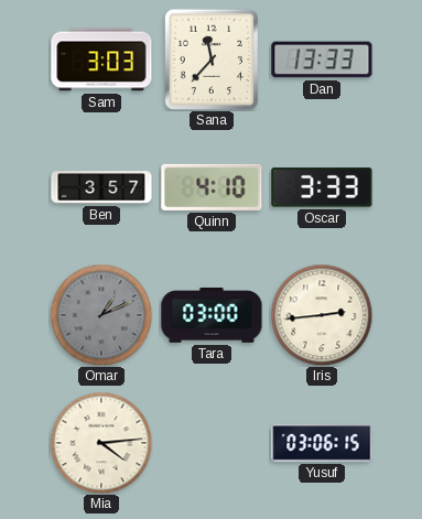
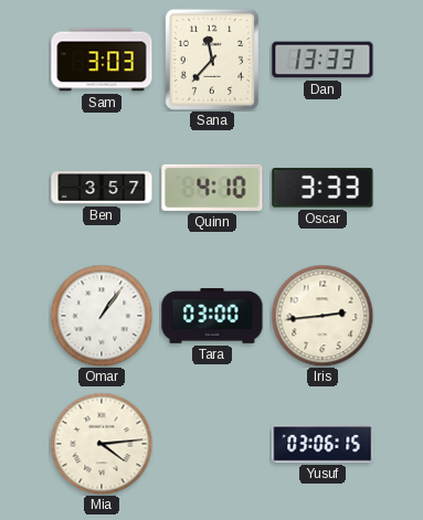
Omar: 1:11 -> 1:06 (102, 316)
Omar dial: grey -> white (102, 316)
